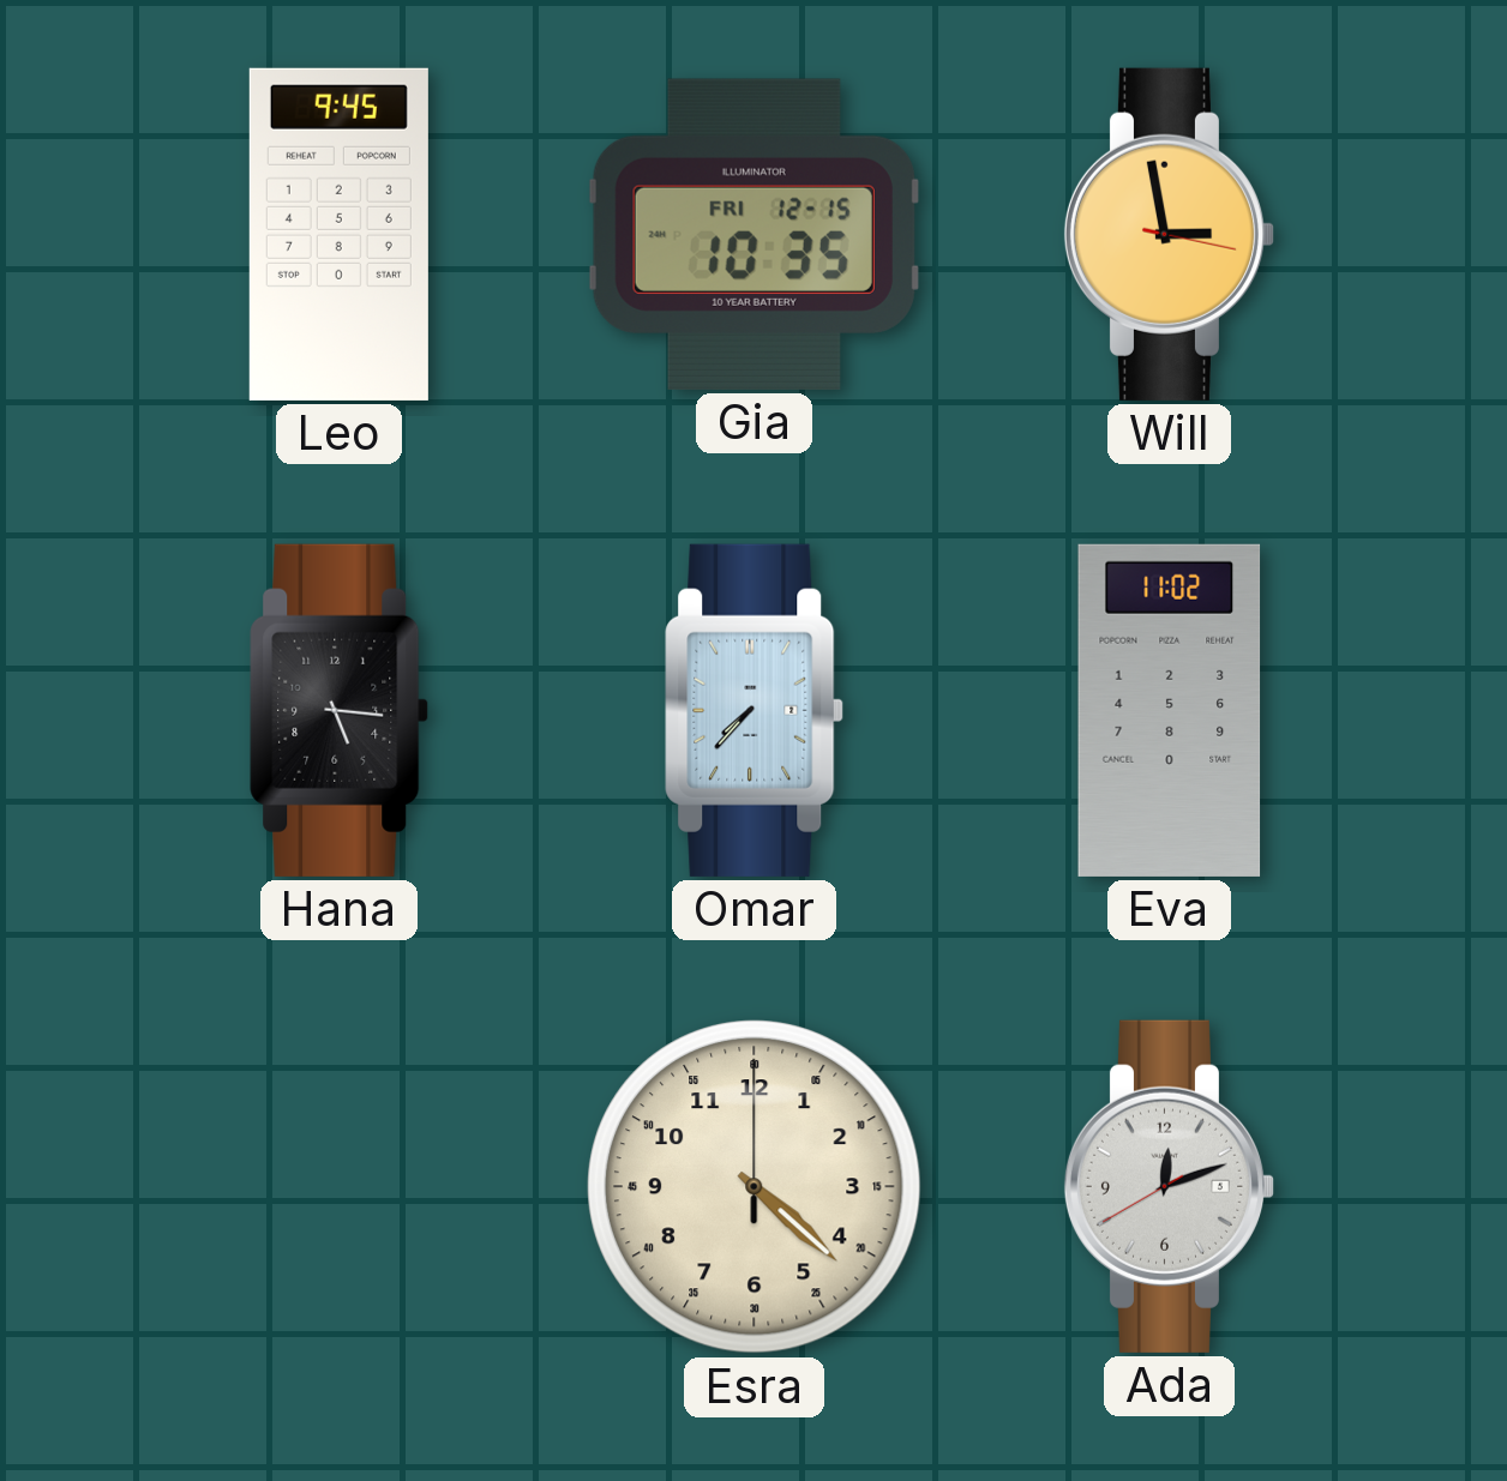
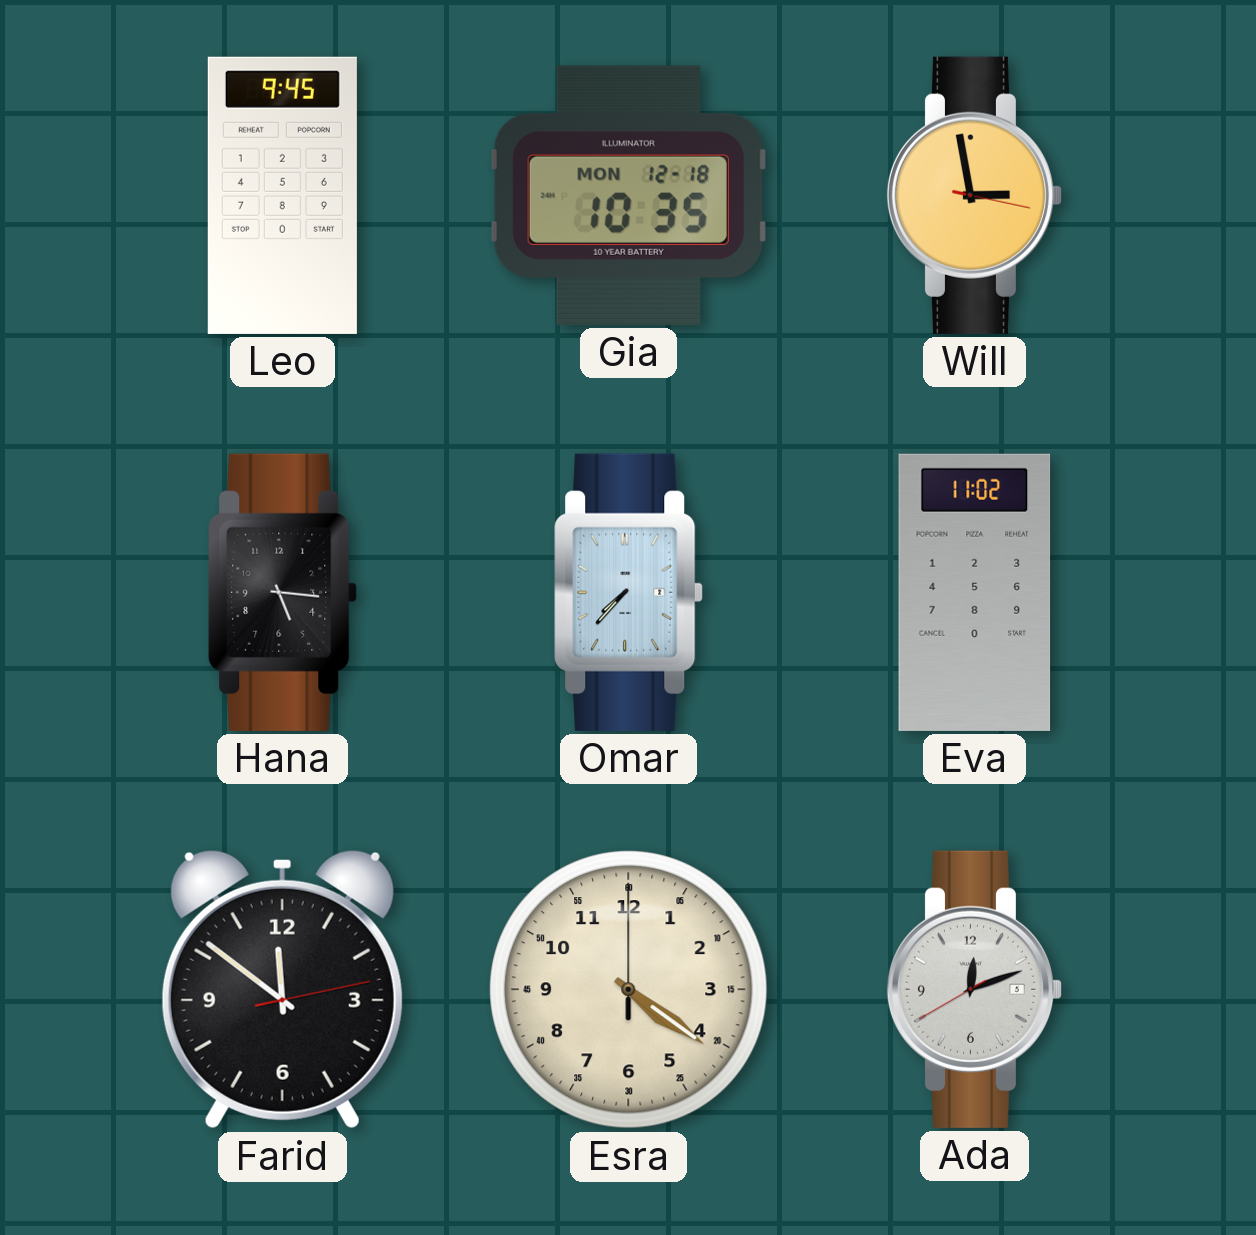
Gia date: FRI 12-15 -> MON 12-18 (628, 195)
Farid: none -> 11:51 (282, 989)
Esra: 4:22 -> 4:21 (629, 990)
